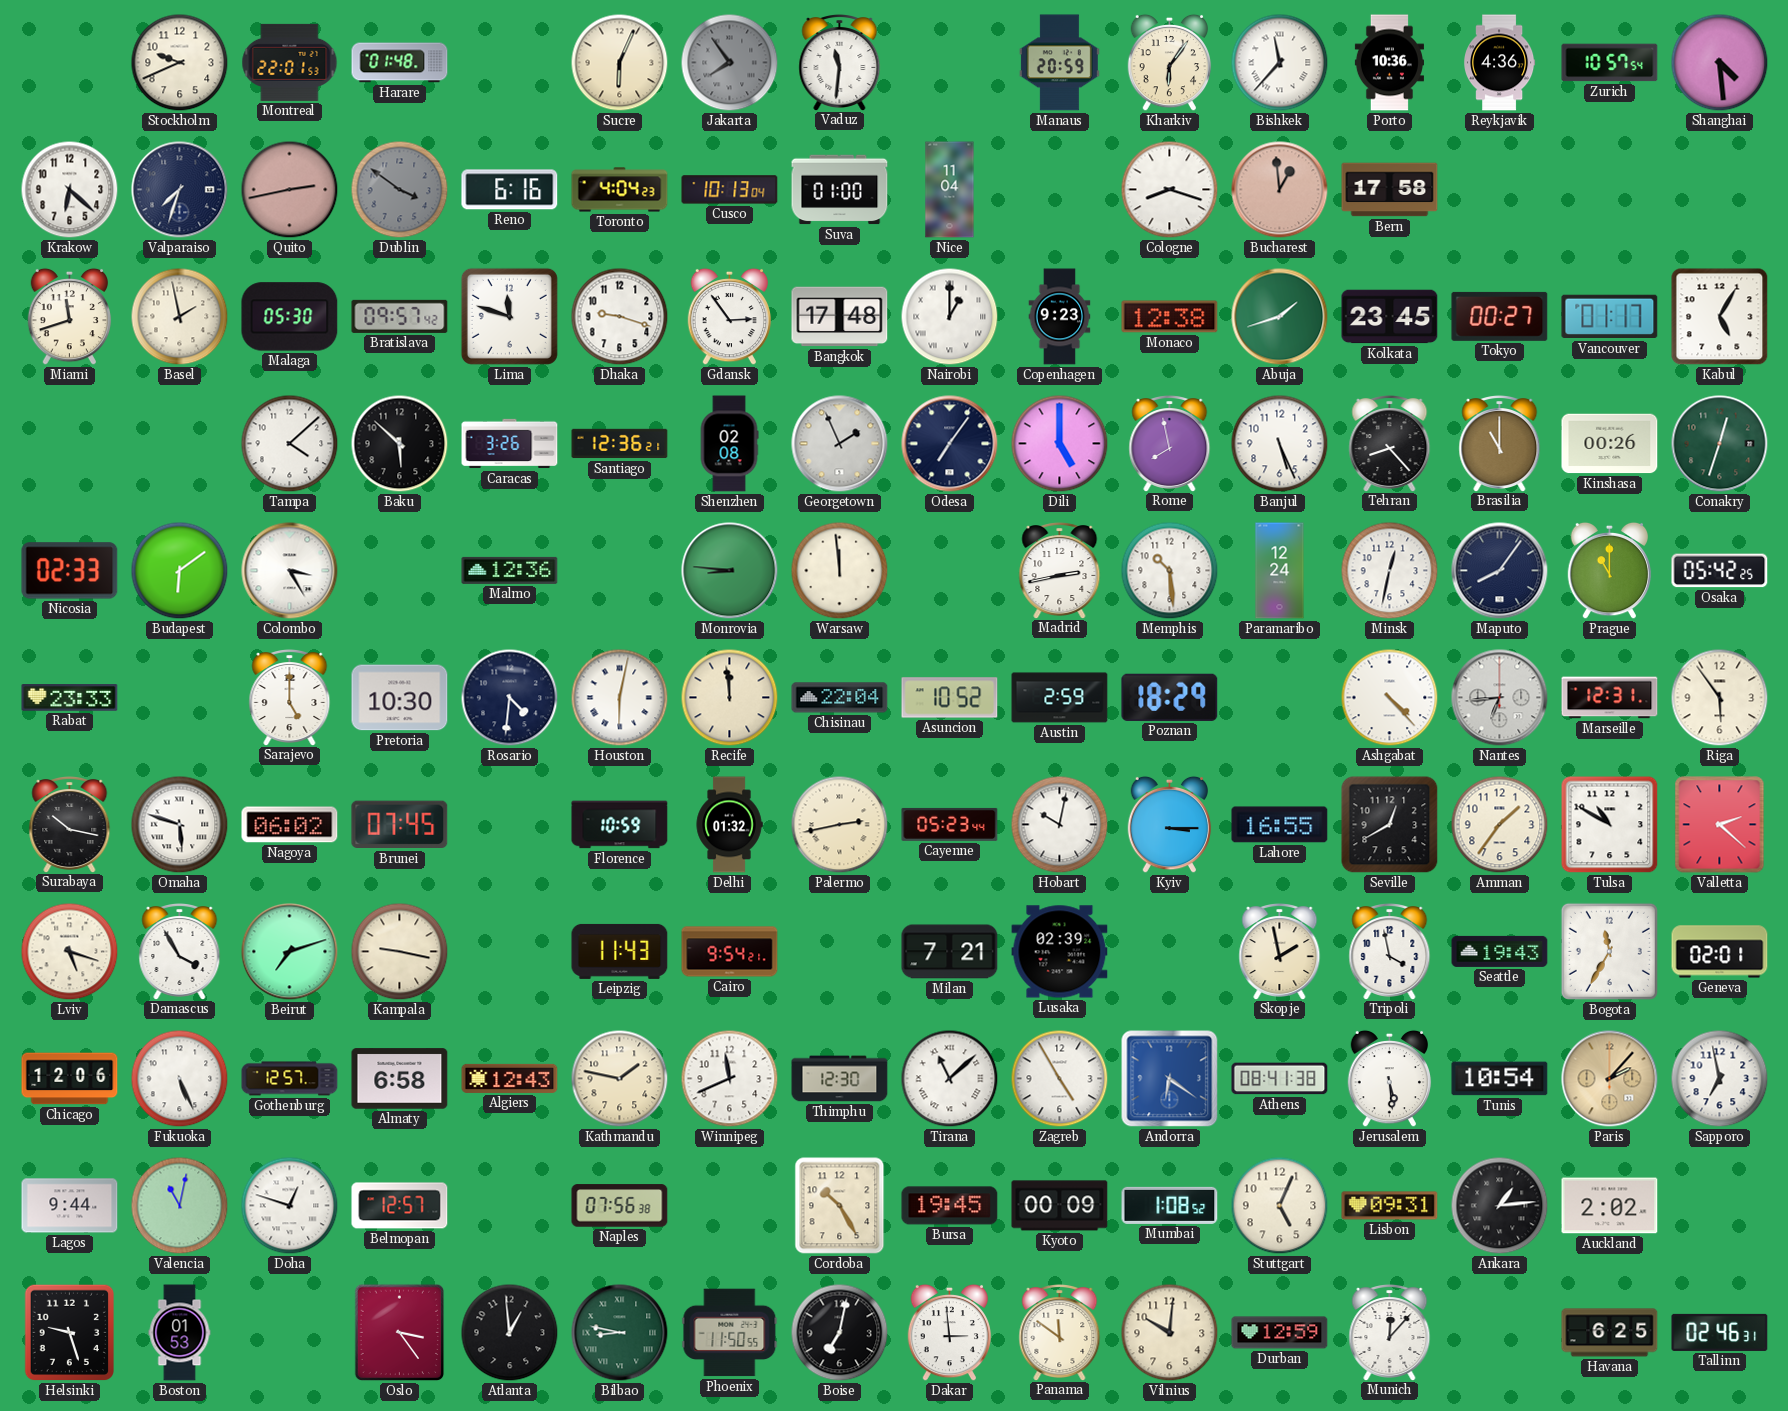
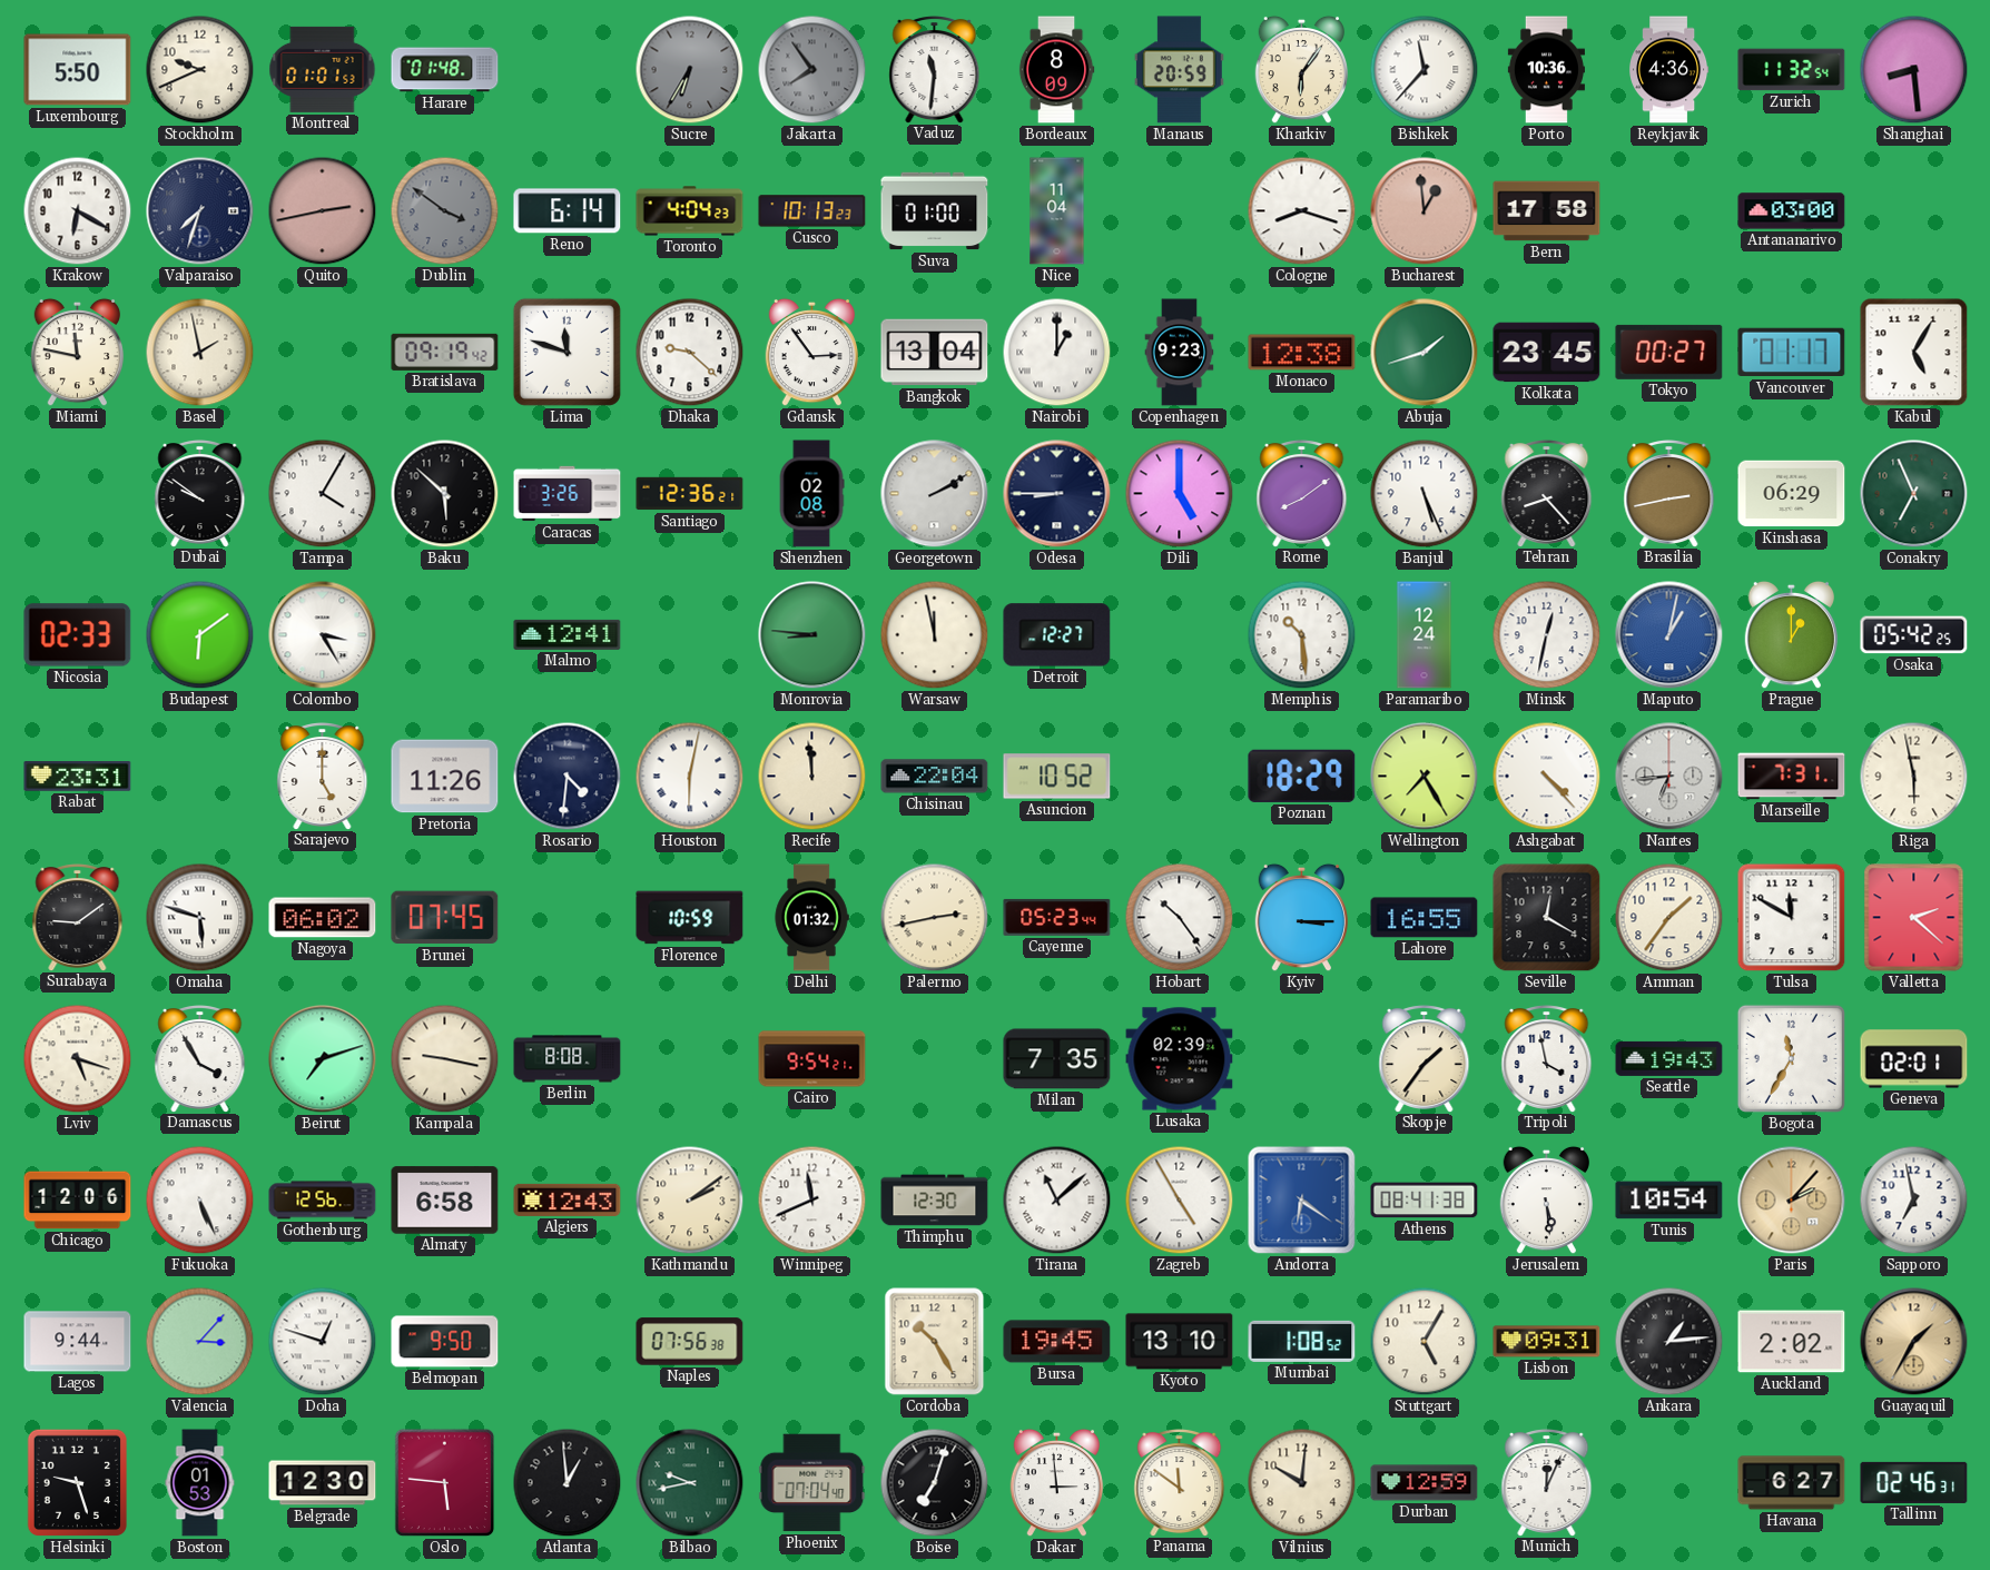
Luxembourg: none -> 5:50 (78, 70)
Montreal: 22:01 -> 01:01 (323, 69)
Sucre: 6:04 -> 6:35 (690, 70)
Sucre dial: cream -> grey (690, 70)
Bordeaux: none -> 8:09 (1056, 70)
Zurich: 10:57 -> 11:32 (1792, 70)
Shanghai: 4:29 -> 8:29 (1914, 70)
Krakow: 6:22 -> 6:20 (78, 211)
Reno: 6:16 -> 6:14 (568, 211)
Cusco: 10:13:04 -> 10:13:23 (812, 211)
Antananarivo: none -> 03:00 (1792, 211)
Miami: 11:42 -> 11:47 (78, 353)
Malaga: 05:30 -> none (290, 317)
Bratislava: 09:57 -> 09:19 (445, 352)
Dhaka: 9:18 -> 9:22 (690, 353)
Bangkok: 17:48 -> 13:04 (935, 353)
Dubai: none -> 9:51 (200, 494)
Tampa: 4:08 -> 4:05 (323, 494)
Georgetown: 1:56 -> 2:10 (935, 494)
Odesa: 7:06 -> 8:45 (1057, 494)
Rome: 7:58 -> 8:09 (1302, 494)
Brasilia: 11:00 -> 2:43 (1669, 494)
Kinshasa: 00:26 -> 06:29 (1792, 494)
Conakry: 12:33 -> 6:56 (1914, 494)
Malmo: 12:36 -> 12:41 (568, 634)
Warsaw: 11:59 -> 11:58 (935, 635)
Detroit: none -> 12:27 (1057, 635)
Madrid: 2:43 -> none (1060, 571)
Maputo: 8:06 -> 1:02 (1669, 635)
Maputo dial: navy -> blue (1669, 635)
Prague: 11:00 -> 1:00 (1792, 635)
Rabat: 23:33 -> 23:31 (78, 777)
Pretoria: 10:30 -> 11:26 (445, 777)
Austin: 2:59 -> none (1060, 698)
Wellington: none -> 7:25 (1425, 777)
Marseille: 12:31 -> 7:31 (1792, 777)
Riga: 5:54 -> 5:58 (1914, 777)
Surabaya: 10:17 -> 9:09 (78, 918)
Hobart: 10:02 -> 10:24 (1180, 918)
Seville: 12:40 -> 12:20 (1547, 918)
Tulsa: 10:50 -> 11:50 (1792, 918)
Berlin: none -> 8:08 (568, 1059)
Leipzig: 11:43 -> none (620, 951)
Milan: 7:21 -> 7:35 (1057, 1059)
Skopje: 1:58 -> 1:36 (1425, 1059)
Gothenburg: 12:57 -> 12:56 (323, 1201)
Kathmandu: 1:47 -> 2:09 (690, 1201)
Valencia: 11:02 -> 3:07 (200, 1342)
Belmopan: 12:57 -> 9:50 (445, 1342)
Kyoto: 00:09 -> 13:10 (1180, 1342)
Stuttgart: 5:04 -> 5:05 (1425, 1342)
Guayaquil: none -> 1:35 (1914, 1342)
Belgrade: none -> 12:30 (323, 1483)
Oslo: 3:24 -> 5:46 (445, 1483)
Bilbao: 8:47 -> 9:43 (690, 1483)
Phoenix: 11:50 -> 07:04 (812, 1483)
Boise: 7:02 -> 7:03 (935, 1483)
Munich: 12:07 -> 12:04 (1547, 1483)
Havana: 6:25 -> 6:27 (1792, 1483)
